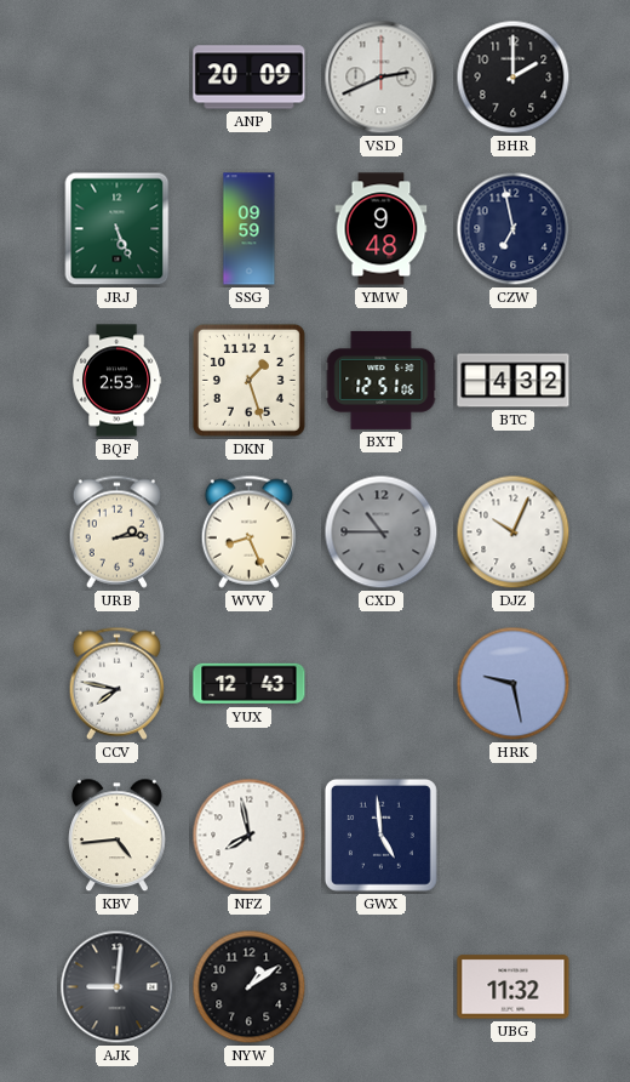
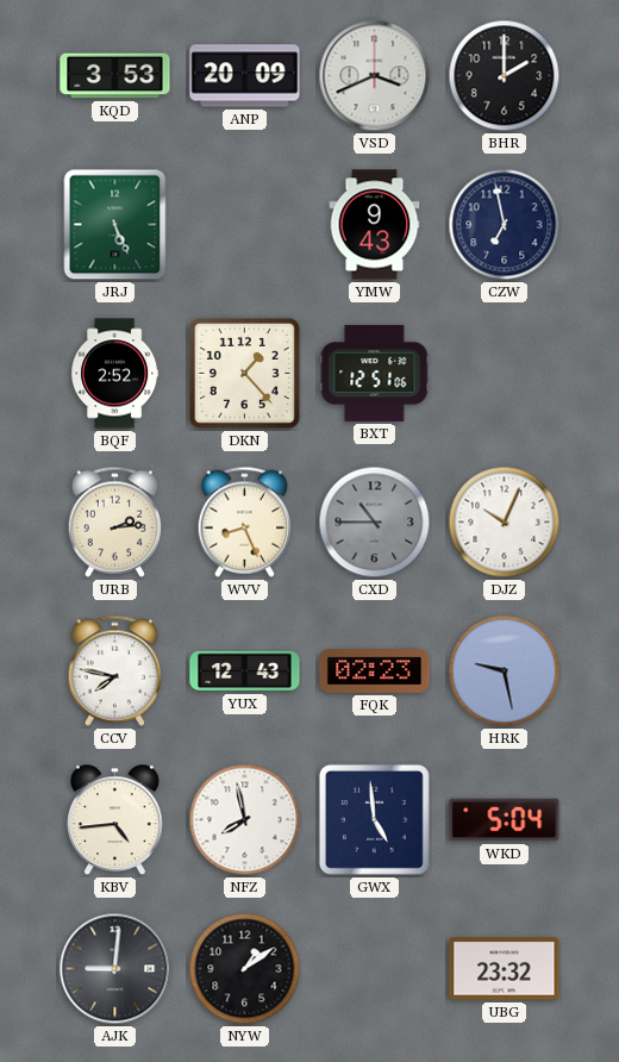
KQD: none -> 3:53 (115, 76)
VSD: 2:41 -> 3:41 (375, 76)
SSG: 09:59 -> none (250, 229)
YMW: 9:48 -> 9:43 (375, 225)
BQF: 2:53 -> 2:52 (115, 374)
DKN: 1:27 -> 1:23 (244, 373)
BTC: 4:32 -> none (514, 381)
FQK: none -> 02:23 (375, 671)
WKD: none -> 5:04 (505, 820)
UBG: 11:32 -> 23:32 (505, 969)
